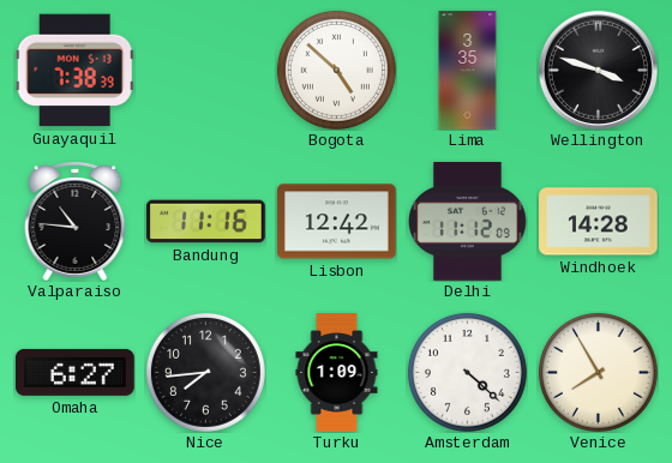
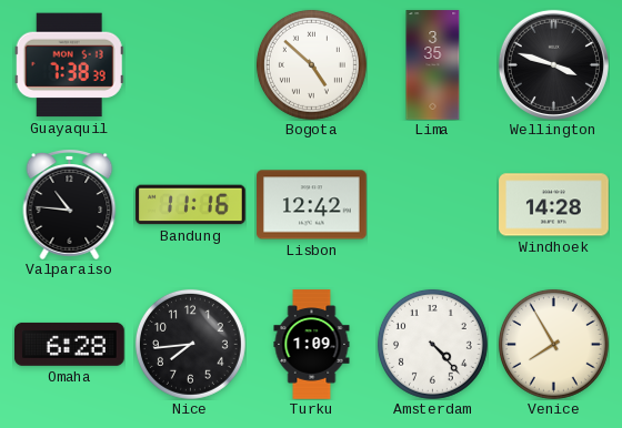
Delhi: 11:12 -> none (468, 222)
Omaha: 6:27 -> 6:28 (70, 344)
Amsterdam: 4:22 -> 4:23 (432, 344)
